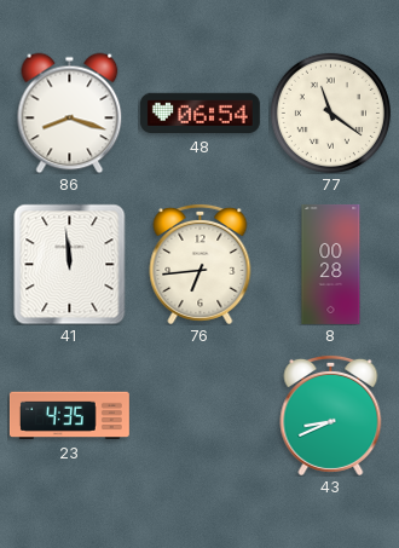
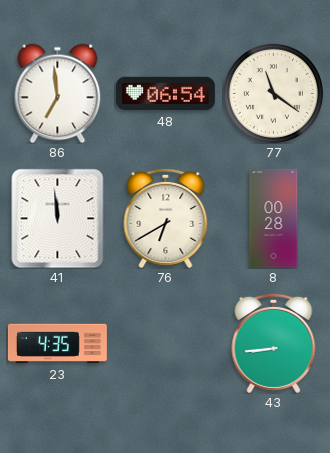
86: 8:18 -> 6:59 (58, 93)
76: 6:44 -> 6:40 (166, 218)
43: 8:41 -> 8:44 (274, 343)
